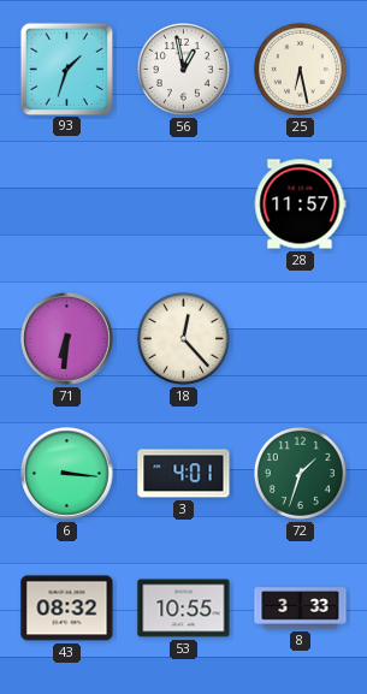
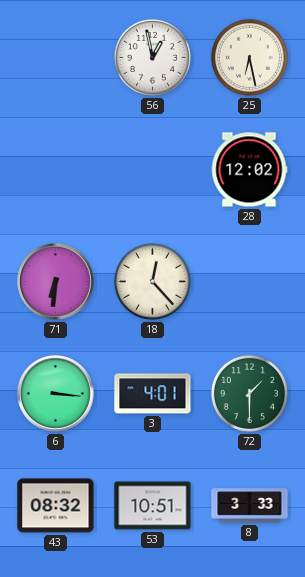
93: 1:33 -> none (66, 69)
28: 11:57 -> 12:02 (249, 170)
72: 1:33 -> 1:30 (249, 393)
53: 10:55 -> 10:51 (153, 506)
